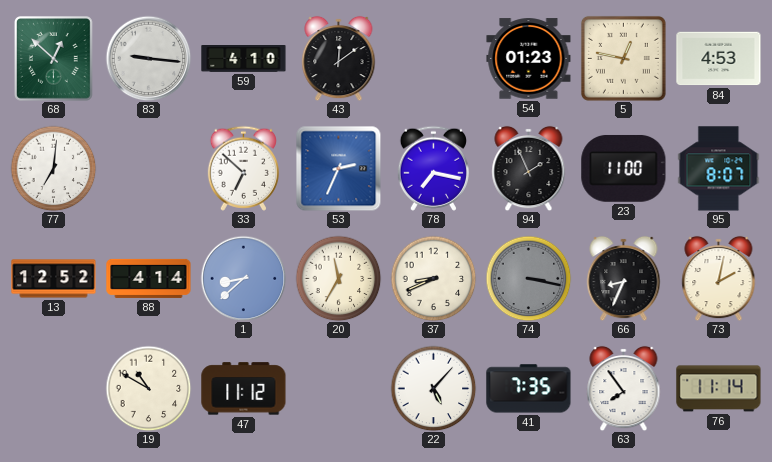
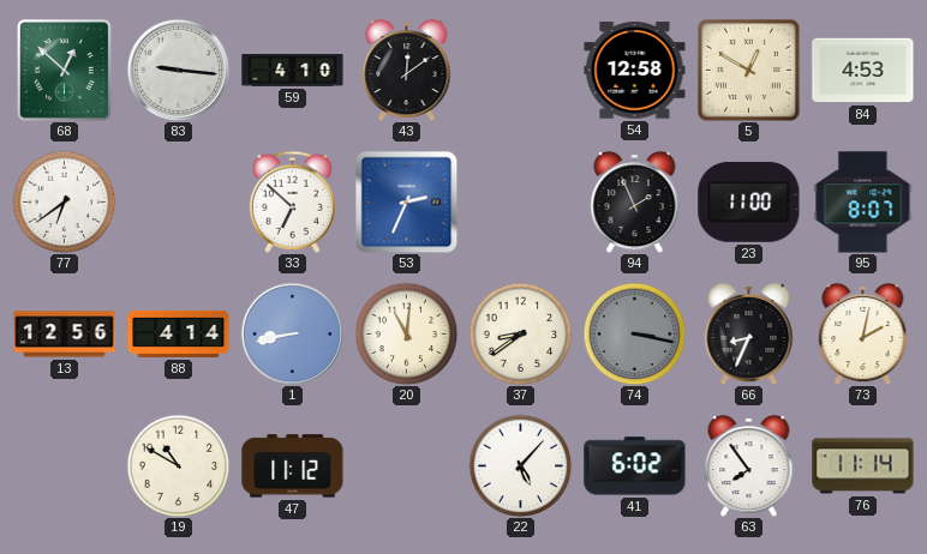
54: 01:23 -> 12:58 (635, 71)
5: 12:47 -> 12:50 (748, 70)
77: 7:01 -> 6:39 (64, 201)
78: 7:17 -> none (433, 168)
13: 12:52 -> 12:56 (65, 335)
1: 8:38 -> 8:43 (292, 333)
20: 11:35 -> 11:01 (406, 333)
37: 8:41 -> 8:39 (520, 333)
41: 7:35 -> 6:02 (635, 466)
